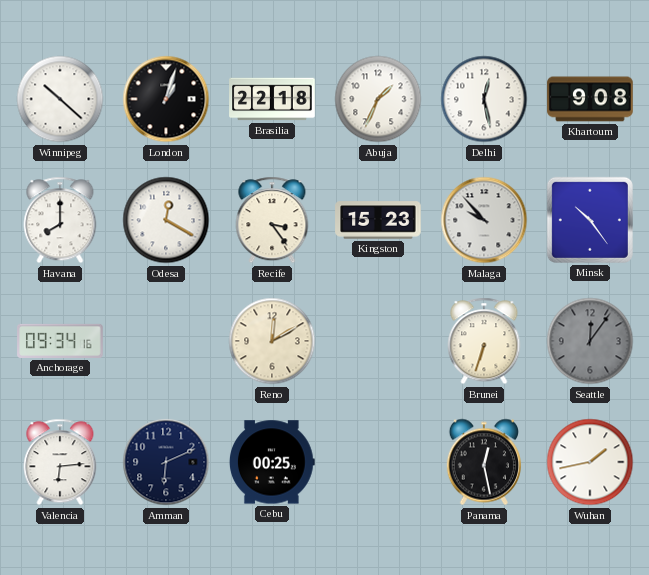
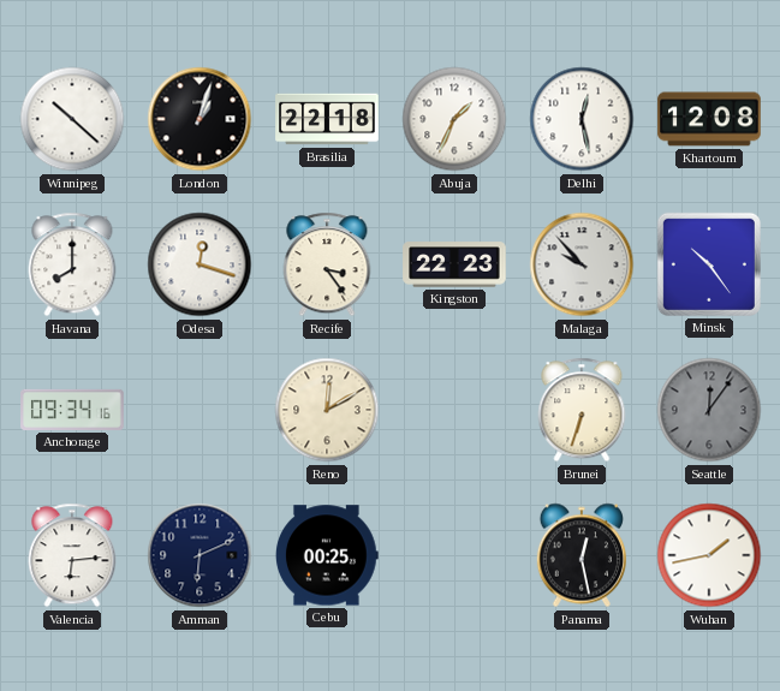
Khartoum: 9:08 -> 12:08 (709, 119)
Odesa: 12:20 -> 12:18 (200, 264)
Kingston: 15:23 -> 22:23 (454, 264)
